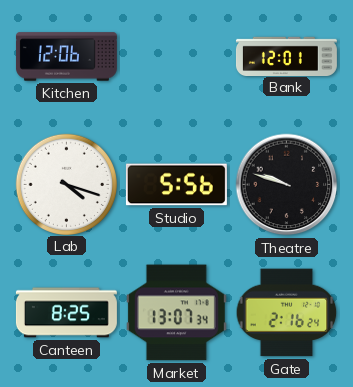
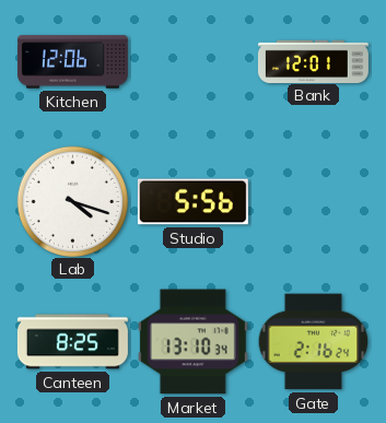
Theatre: 9:48 -> none (287, 185)
Market: 13:07 -> 13:10 (192, 342)
